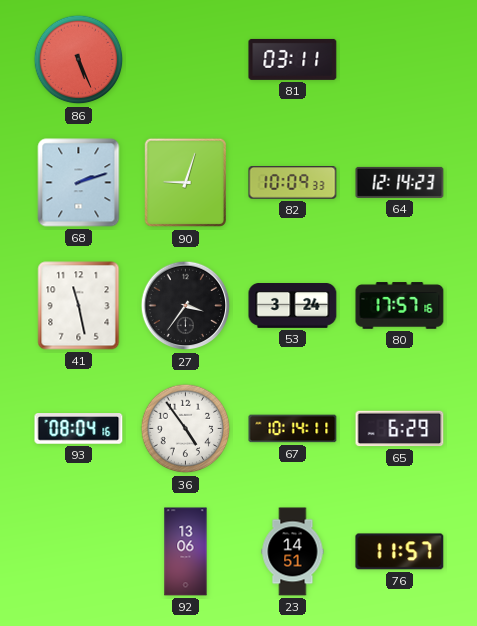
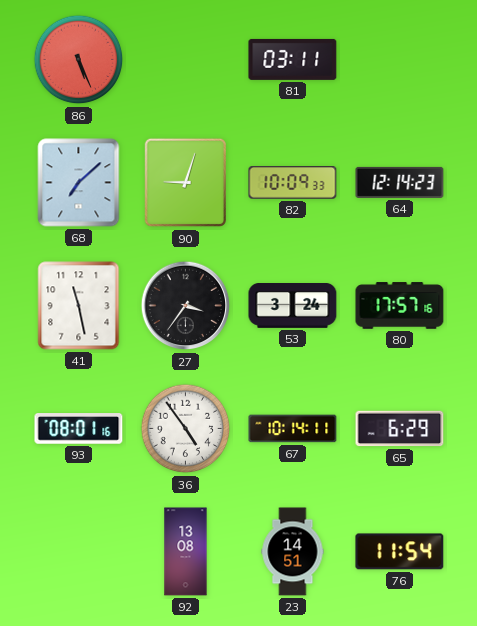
68: 2:12 -> 7:08 (79, 183)
93: 08:04 -> 08:01 (79, 429)
92: 13:06 -> 13:08 (186, 552)
76: 11:57 -> 11:54 (400, 552)
